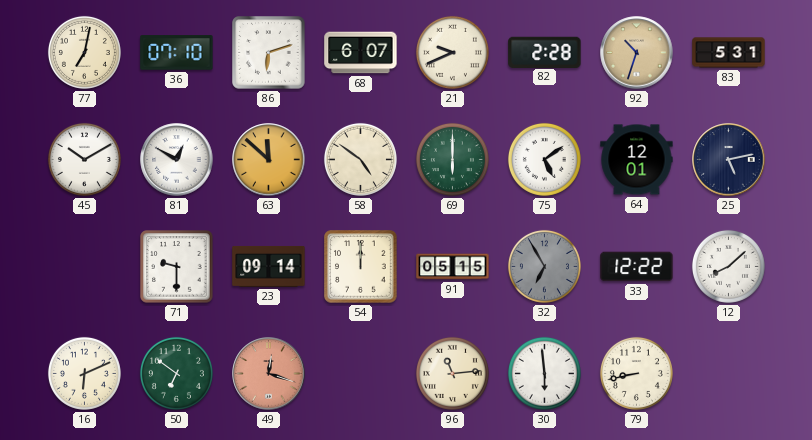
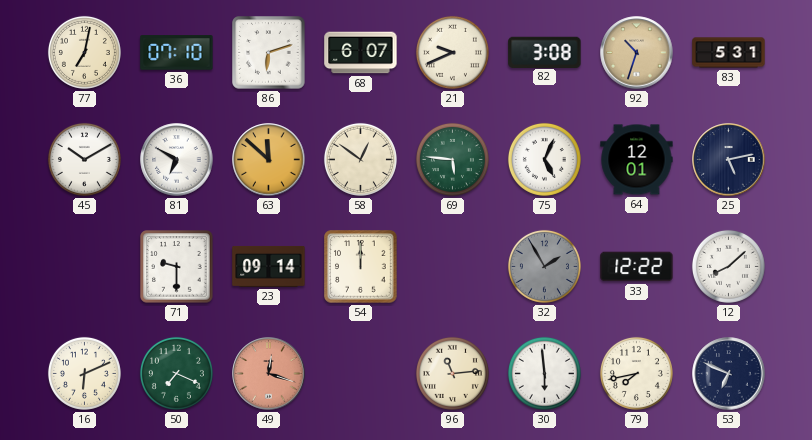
82: 2:28 -> 3:08 (545, 52)
81: 12:50 -> 6:50 (177, 160)
58: 4:51 -> 12:51 (360, 159)
69: 6:00 -> 5:46 (452, 159)
75: 5:09 -> 5:04 (544, 159)
91: 05:15 -> none (453, 267)
32: 6:55 -> 1:55 (544, 266)
50: 6:51 -> 7:19 (176, 373)
79: 8:43 -> 7:43 (636, 373)
53: none -> 6:49 (729, 374)
